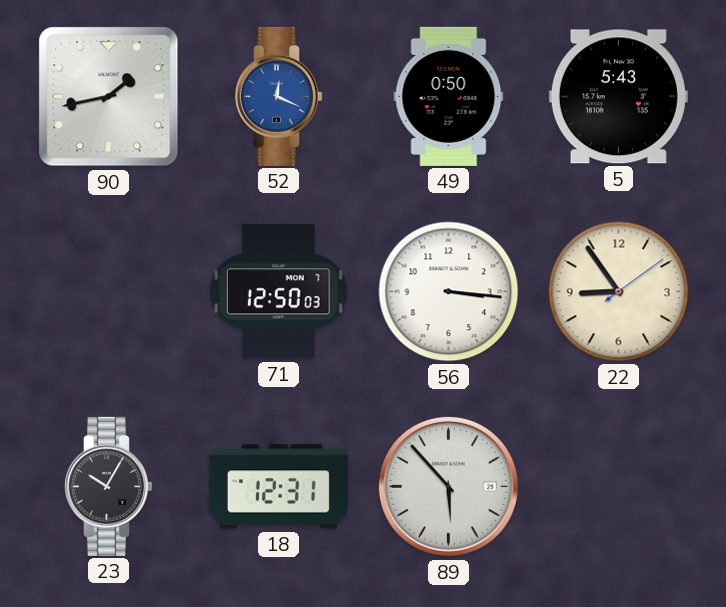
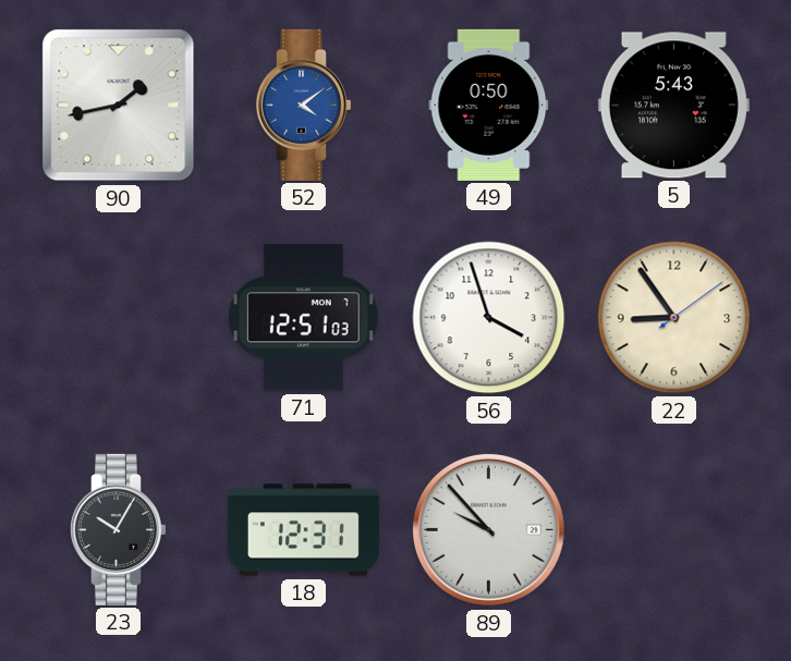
52: 12:19 -> 4:09 (303, 105)
71: 12:50 -> 12:51 (304, 318)
56: 3:16 -> 3:57 (489, 318)
89: 5:53 -> 9:53 (488, 529)
